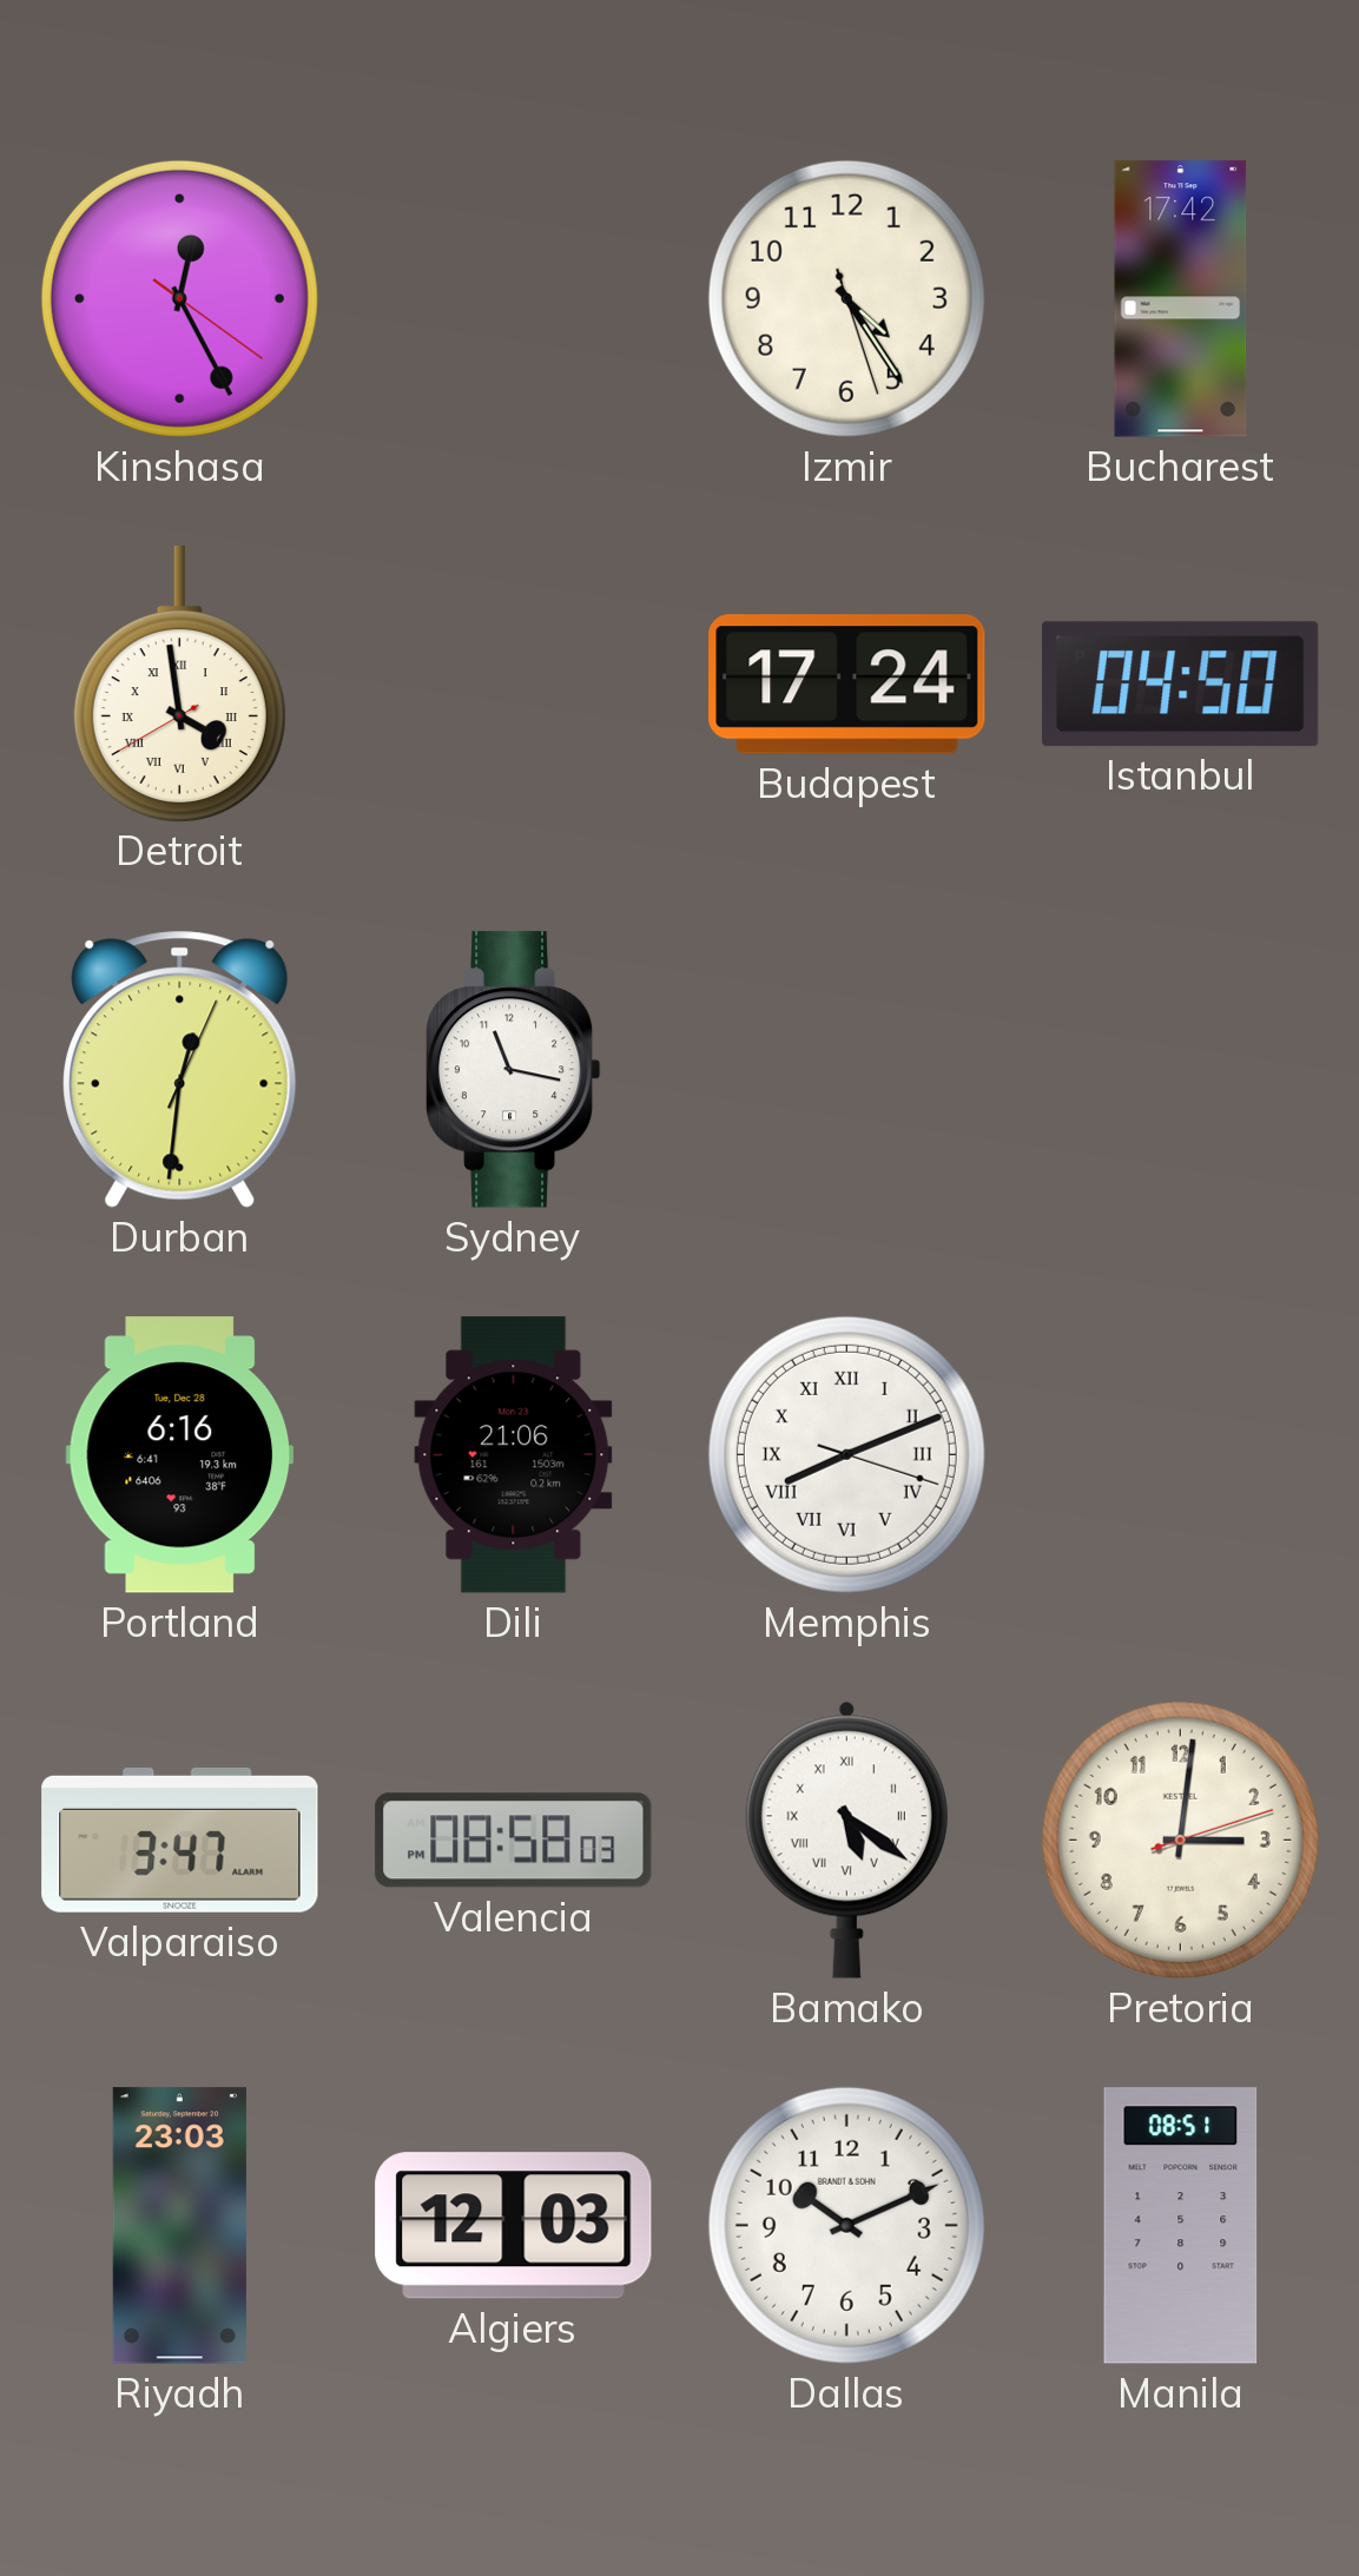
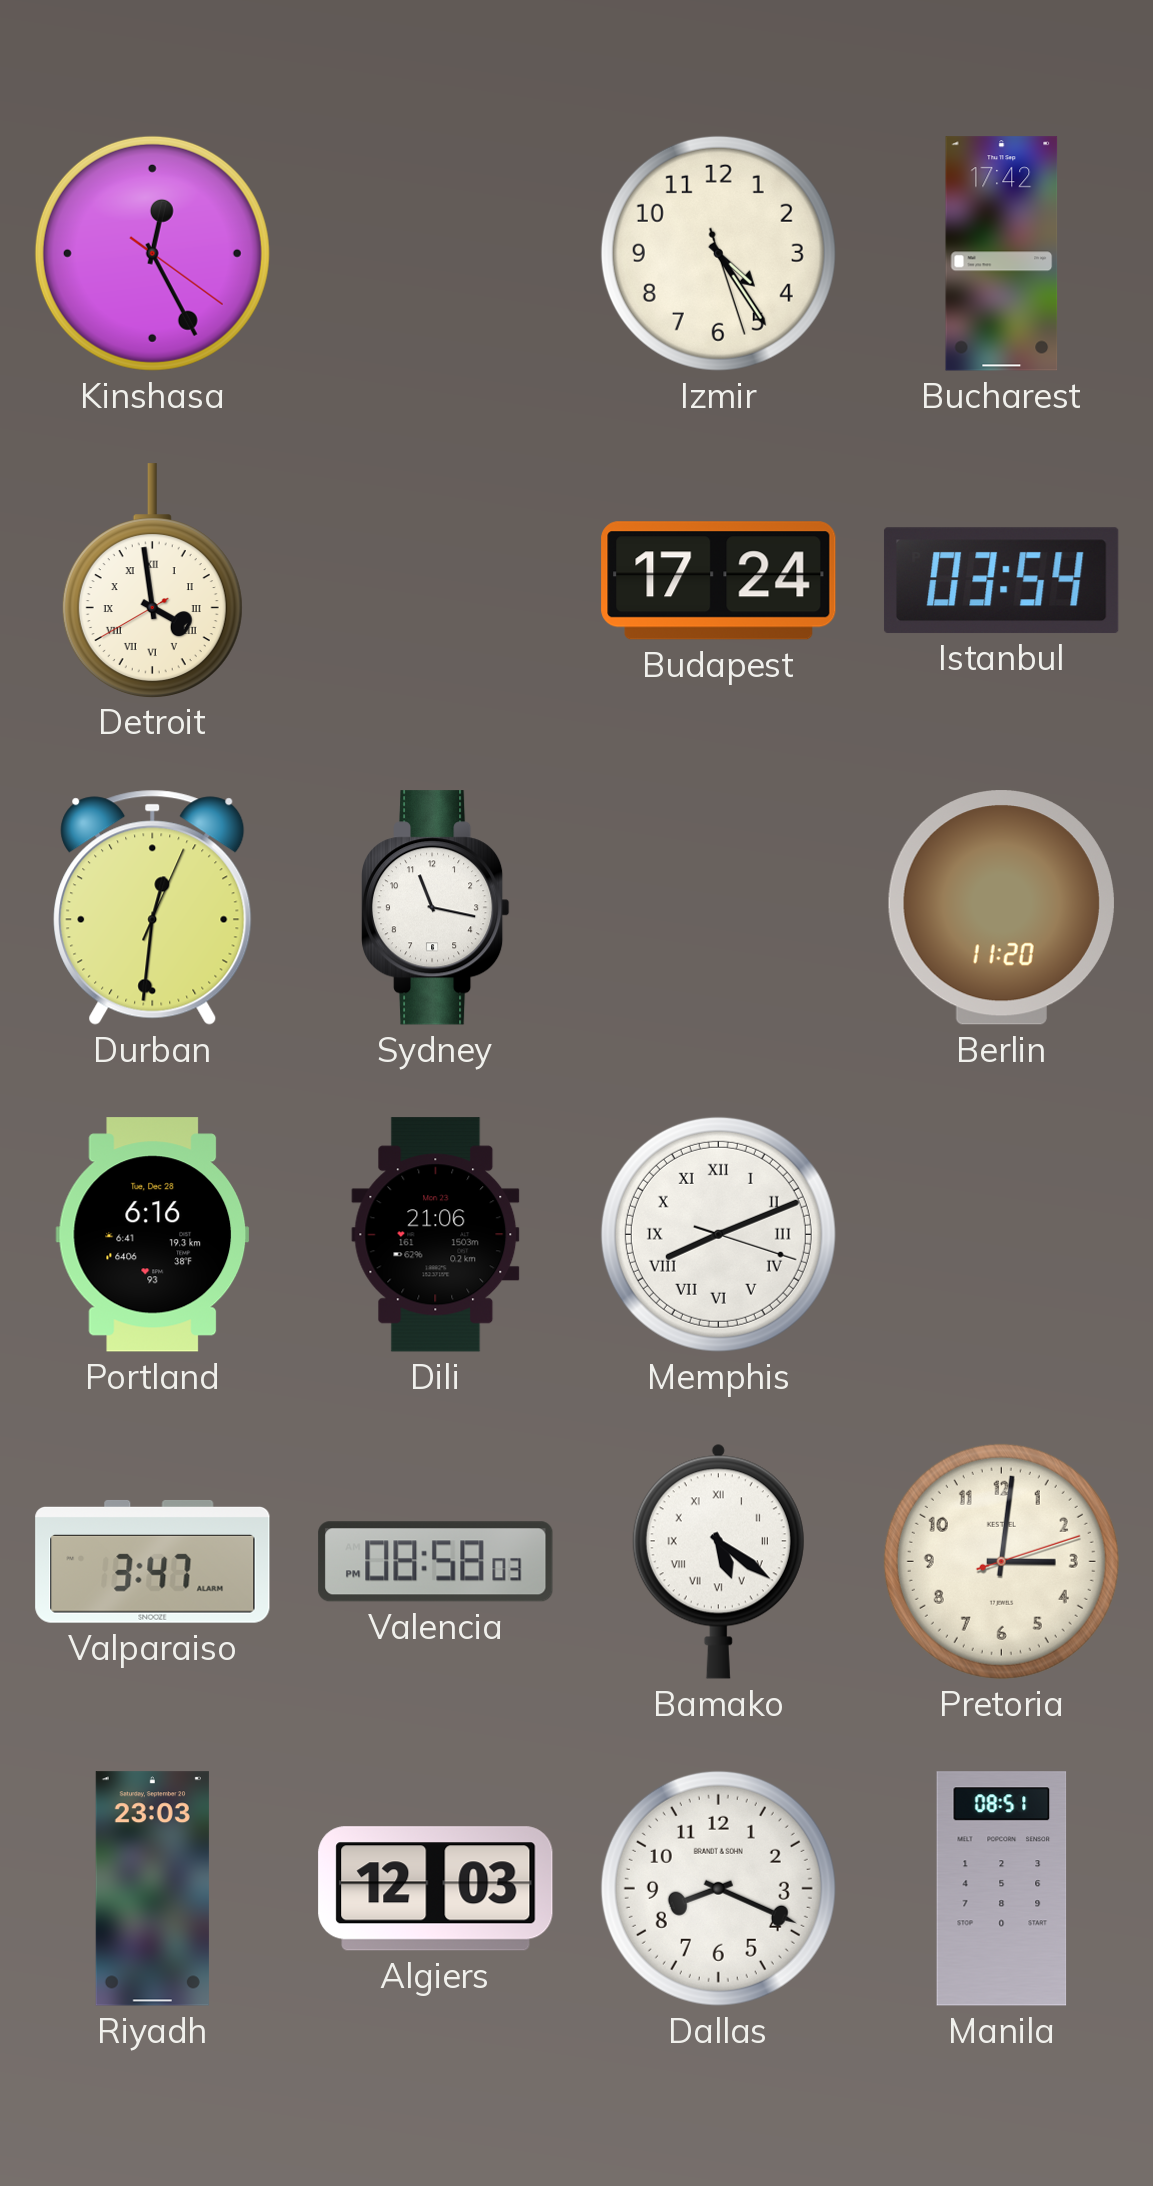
Istanbul: 04:50 -> 03:54 (1001, 580)
Berlin: none -> 11:20 (1001, 908)
Dallas: 10:11 -> 8:19 (718, 1888)
